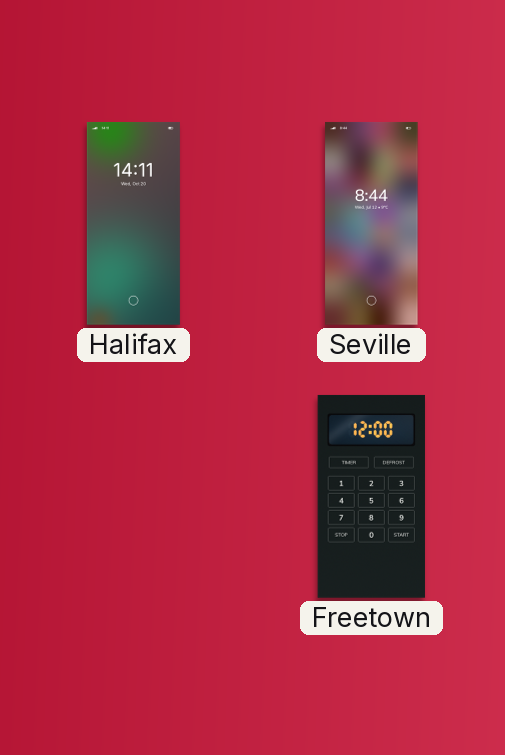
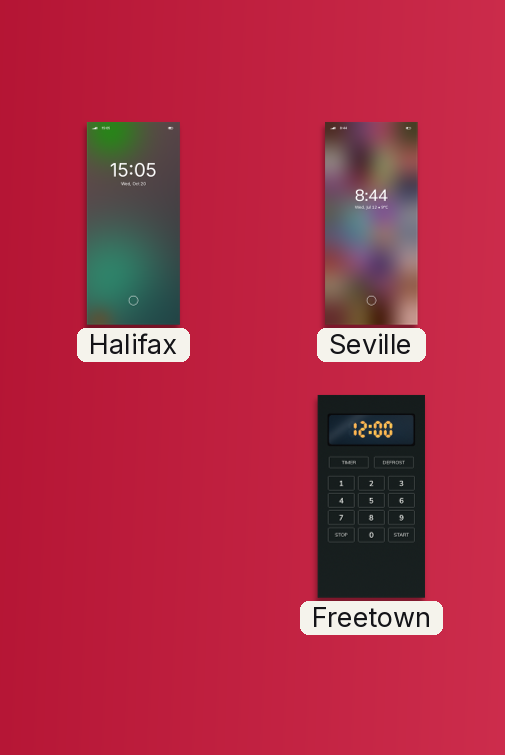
Halifax: 14:11 -> 15:05 (133, 223)
